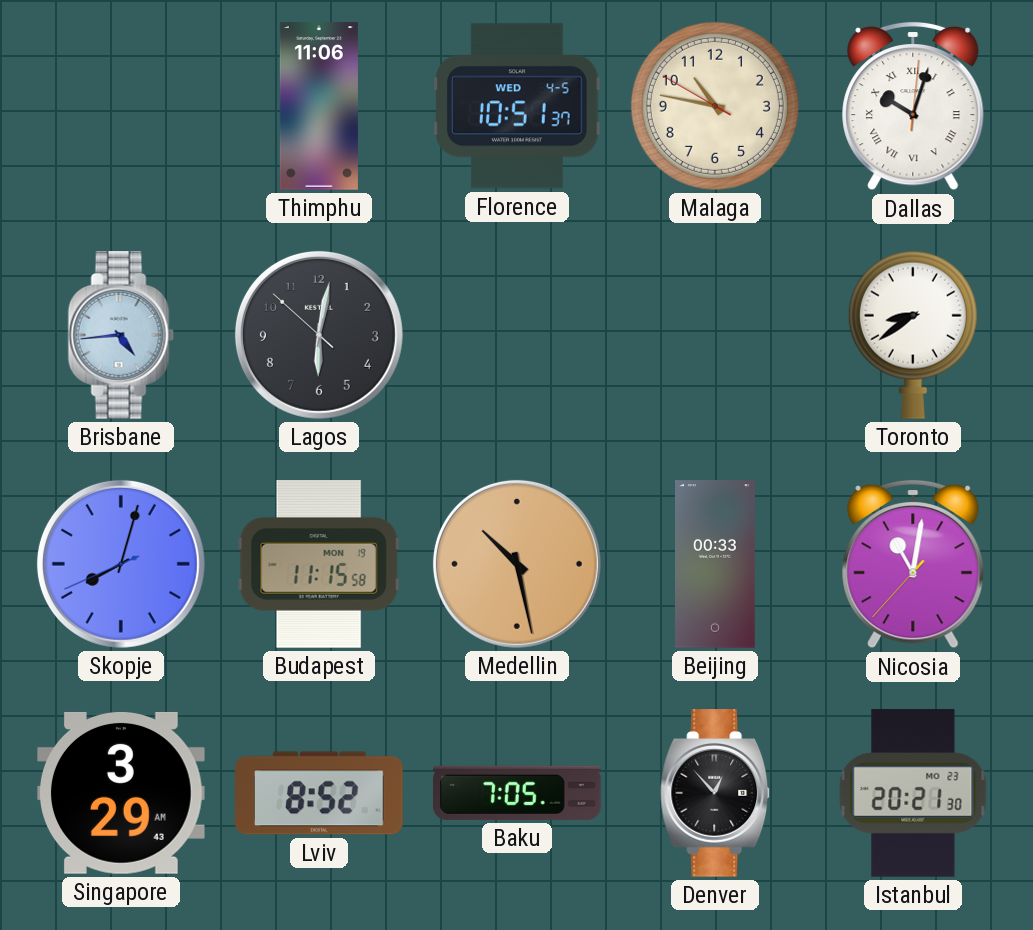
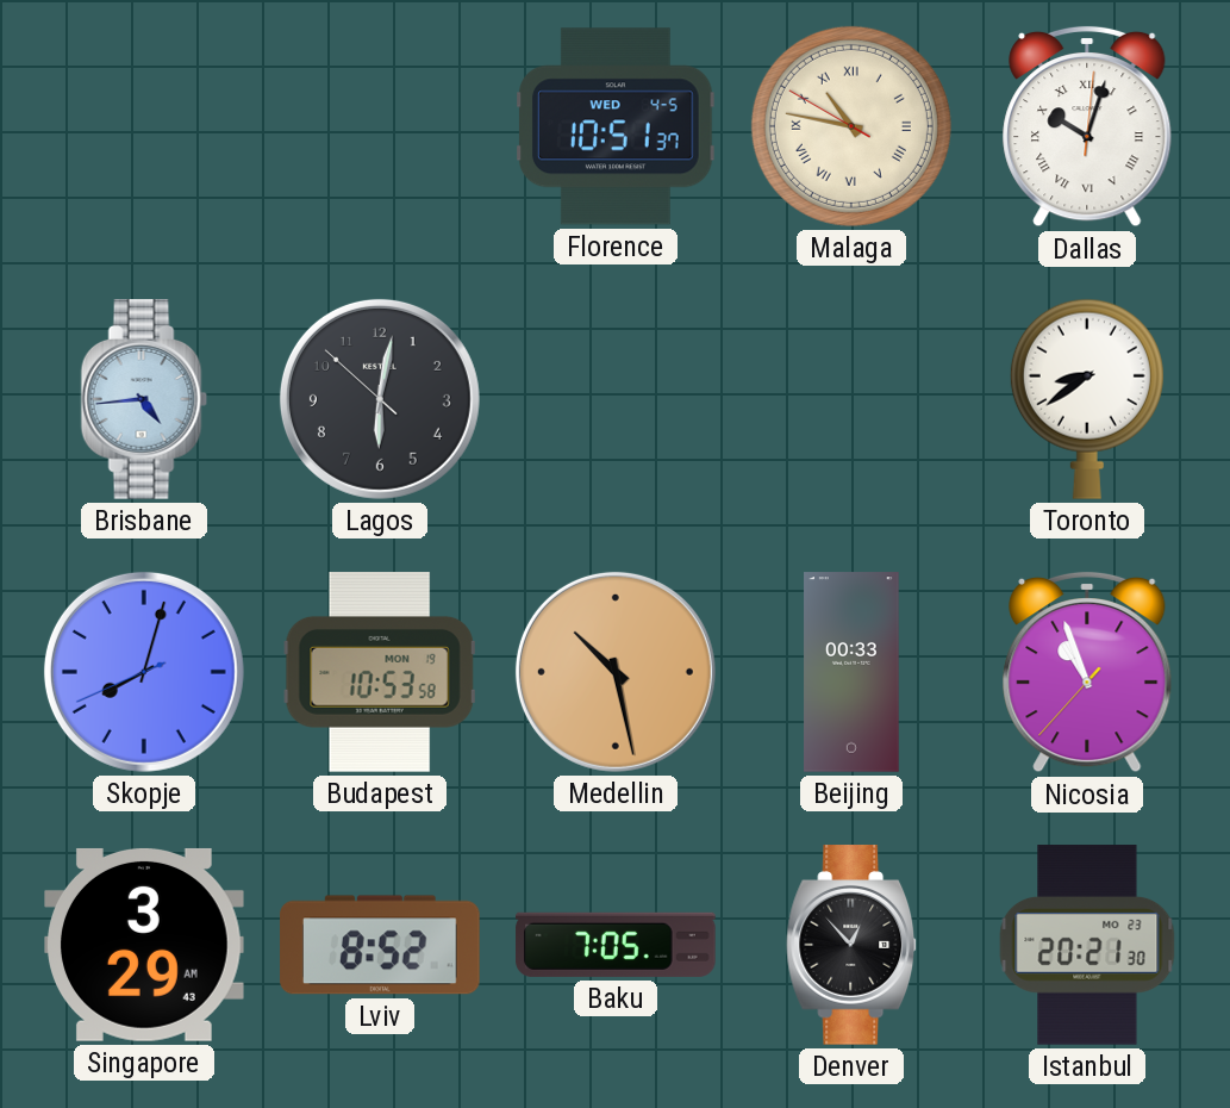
Thimphu: 11:06 -> none (319, 106)
Malaga numerals: Arabic -> Roman (851, 126)
Budapest: 11:15 -> 10:53 (380, 672)
Nicosia: 11:01 -> 10:56 (1087, 672)
